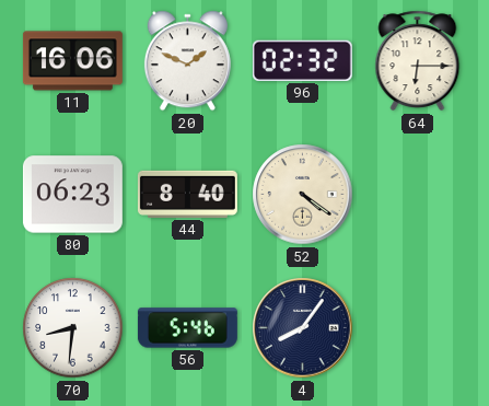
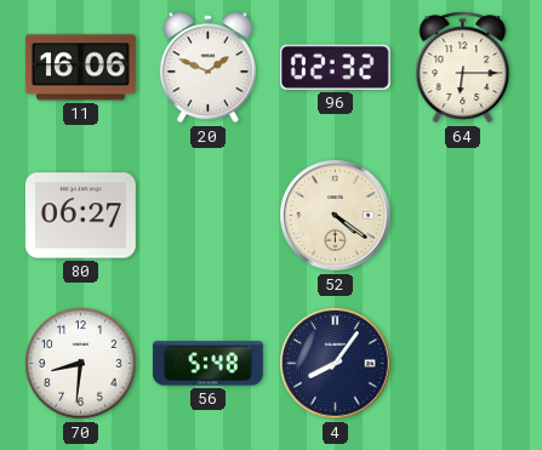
80: 06:23 -> 06:27 (80, 216)
44: 8:40 -> none (187, 194)
56: 5:46 -> 5:48 (207, 364)
